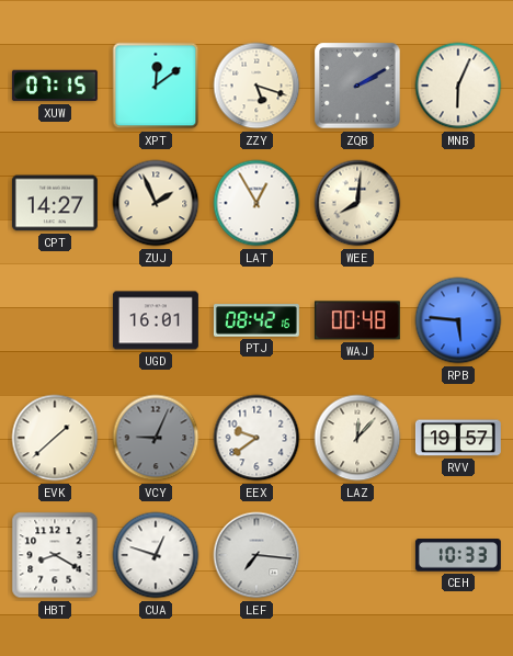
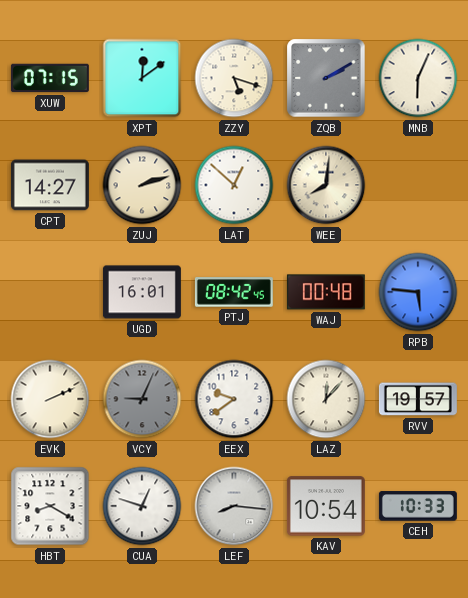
ZUJ: 1:56 -> 2:12 (142, 185)
LAT: 12:55 -> 12:52 (234, 185)
PTJ: 08:42:16 -> 08:42:45 (234, 292)
EVK: 1:38 -> 2:11 (50, 399)
LEF: 7:16 -> 8:16 (234, 506)
KAV: none -> 10:54 (326, 506)
